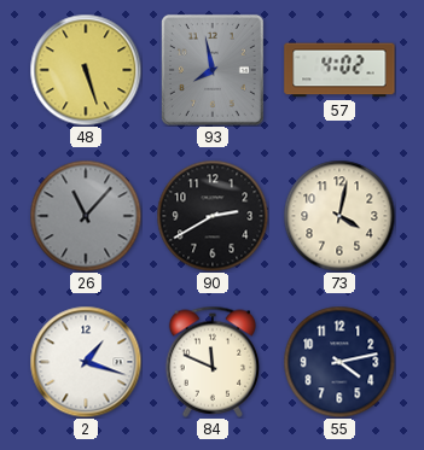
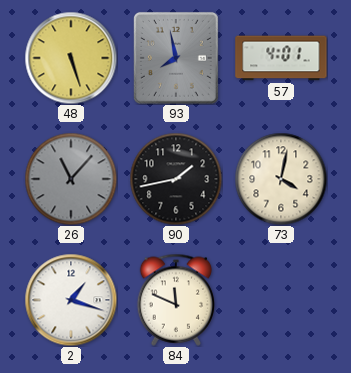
57: 4:02 -> 4:01 (281, 58)
90: 2:40 -> 1:43 (176, 179)
55: 4:13 -> none (339, 362)
